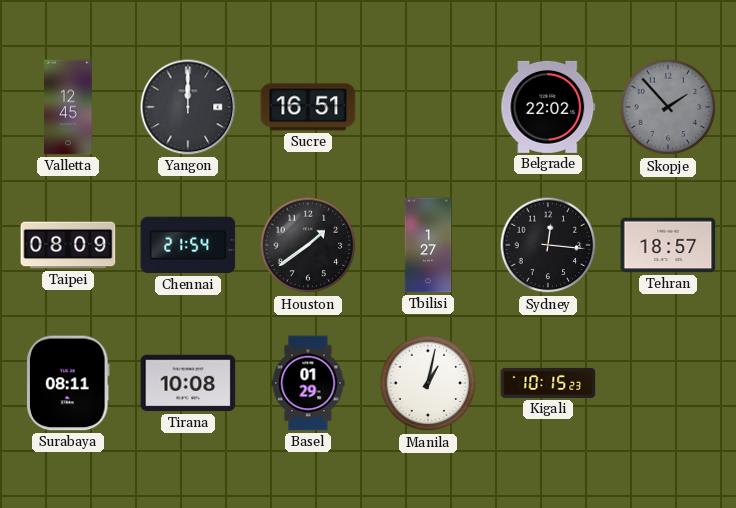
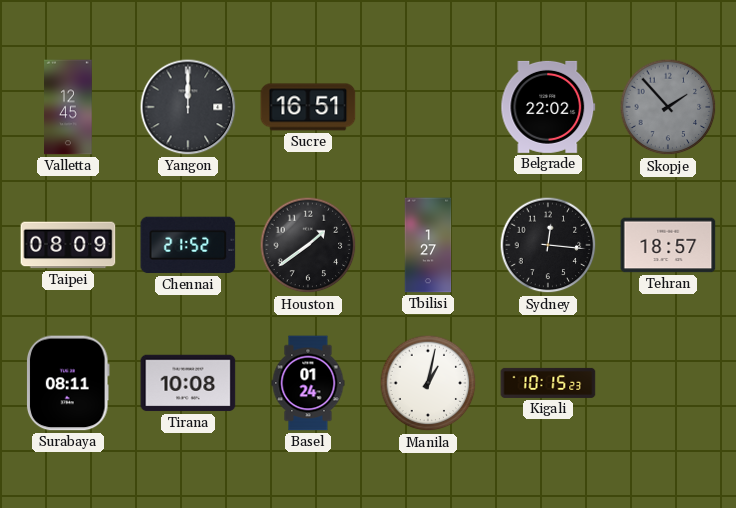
Chennai: 21:54 -> 21:52 (188, 245)
Basel: 01:29 -> 01:24 (308, 383)
